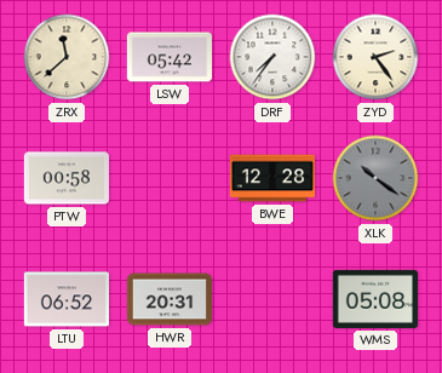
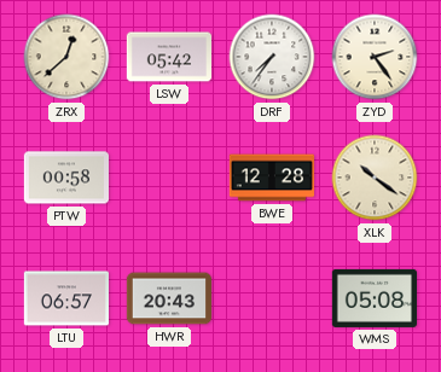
ZRX: 11:38 -> 12:38 (66, 57)
XLK dial: grey -> cream (375, 178)
LTU: 06:52 -> 06:57 (65, 298)
HWR: 20:31 -> 20:43 (168, 298)
